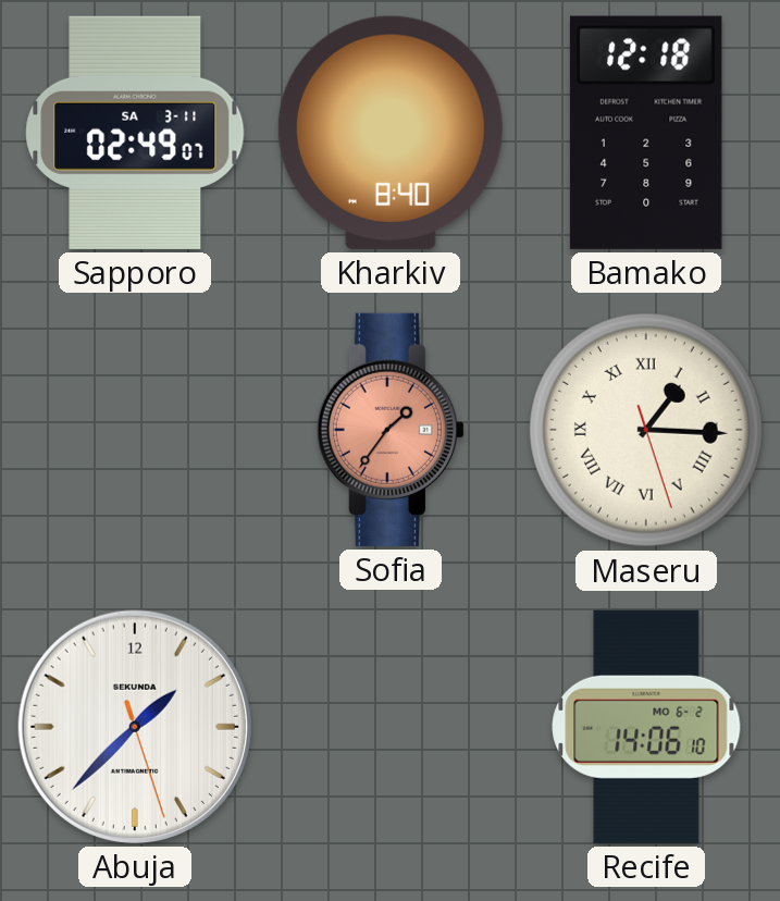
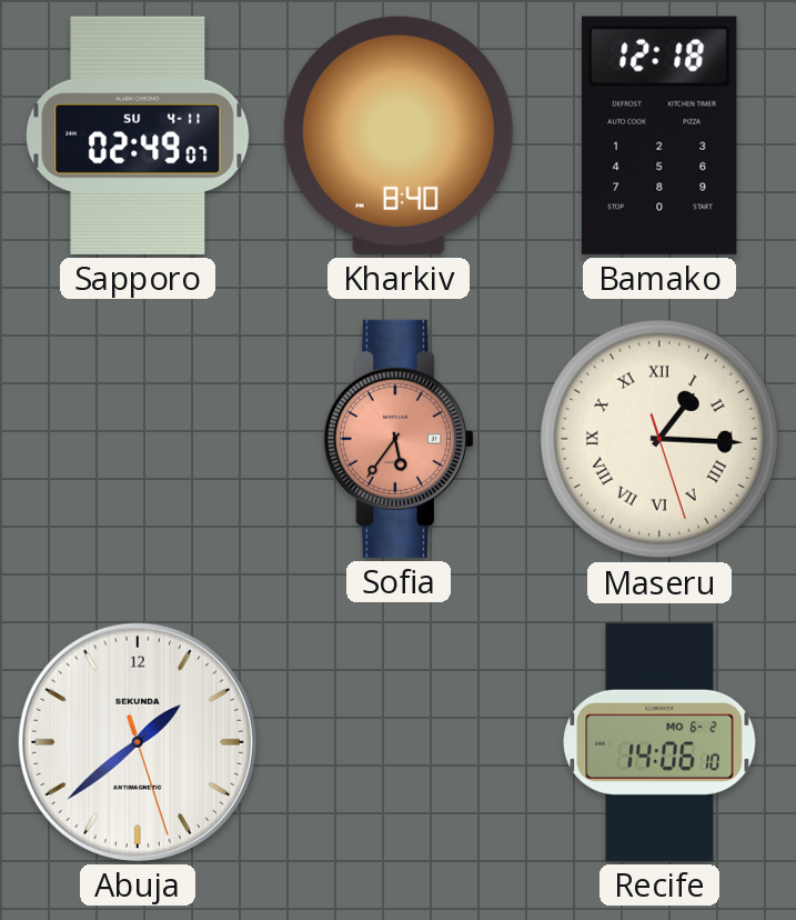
Sapporo date: SA 3-11 -> SU 4-11 (138, 136)
Sofia: 1:36 -> 5:36 (399, 439)
Abuja: 1:37 -> 1:38 (138, 742)
